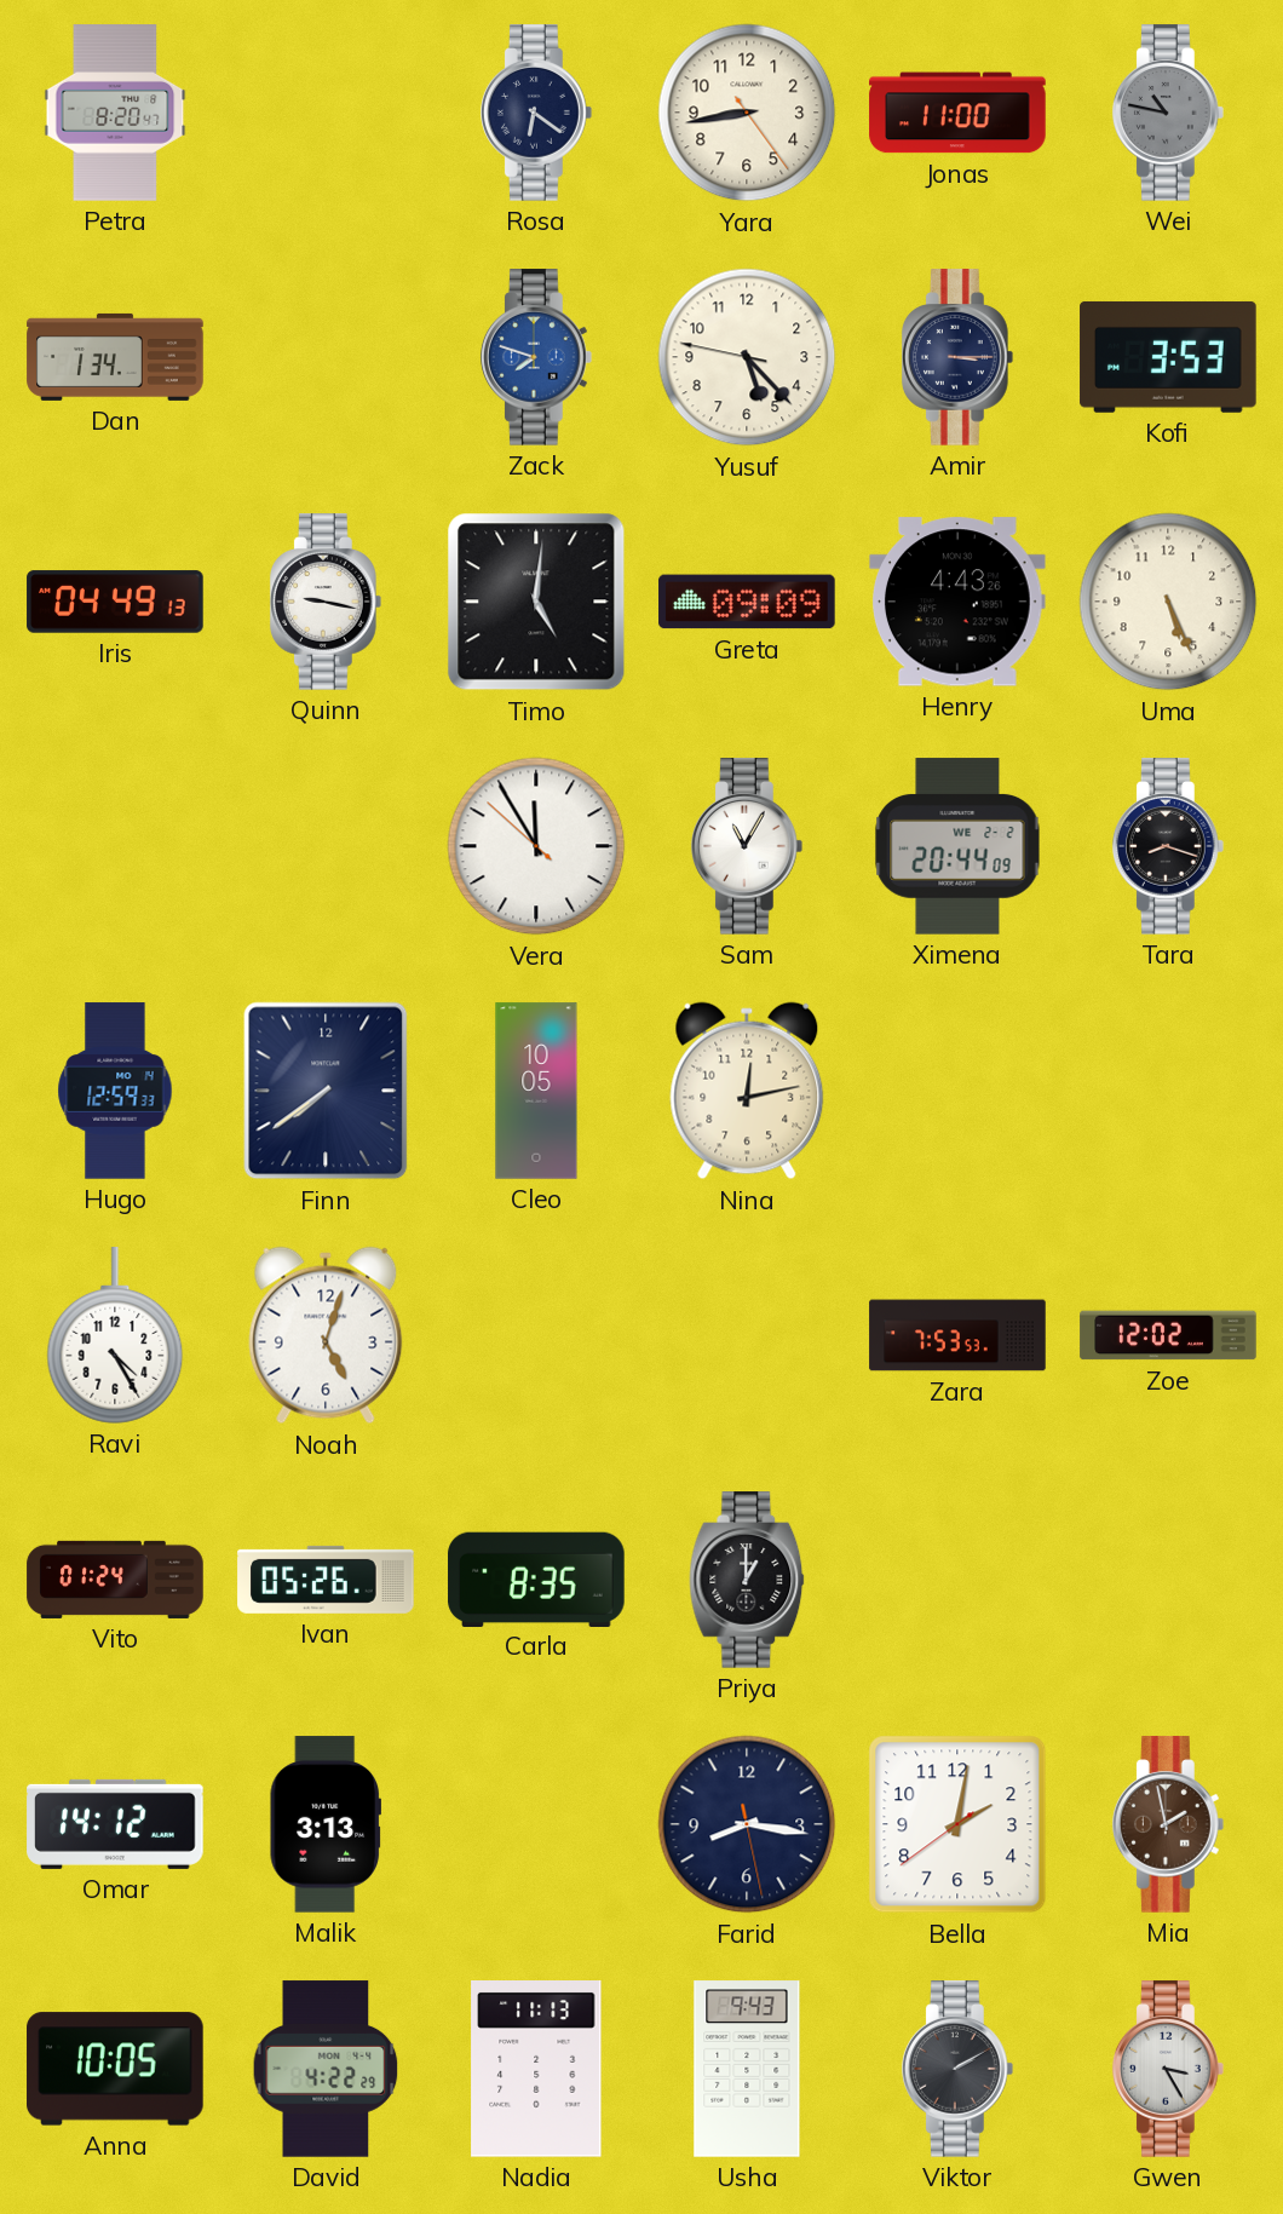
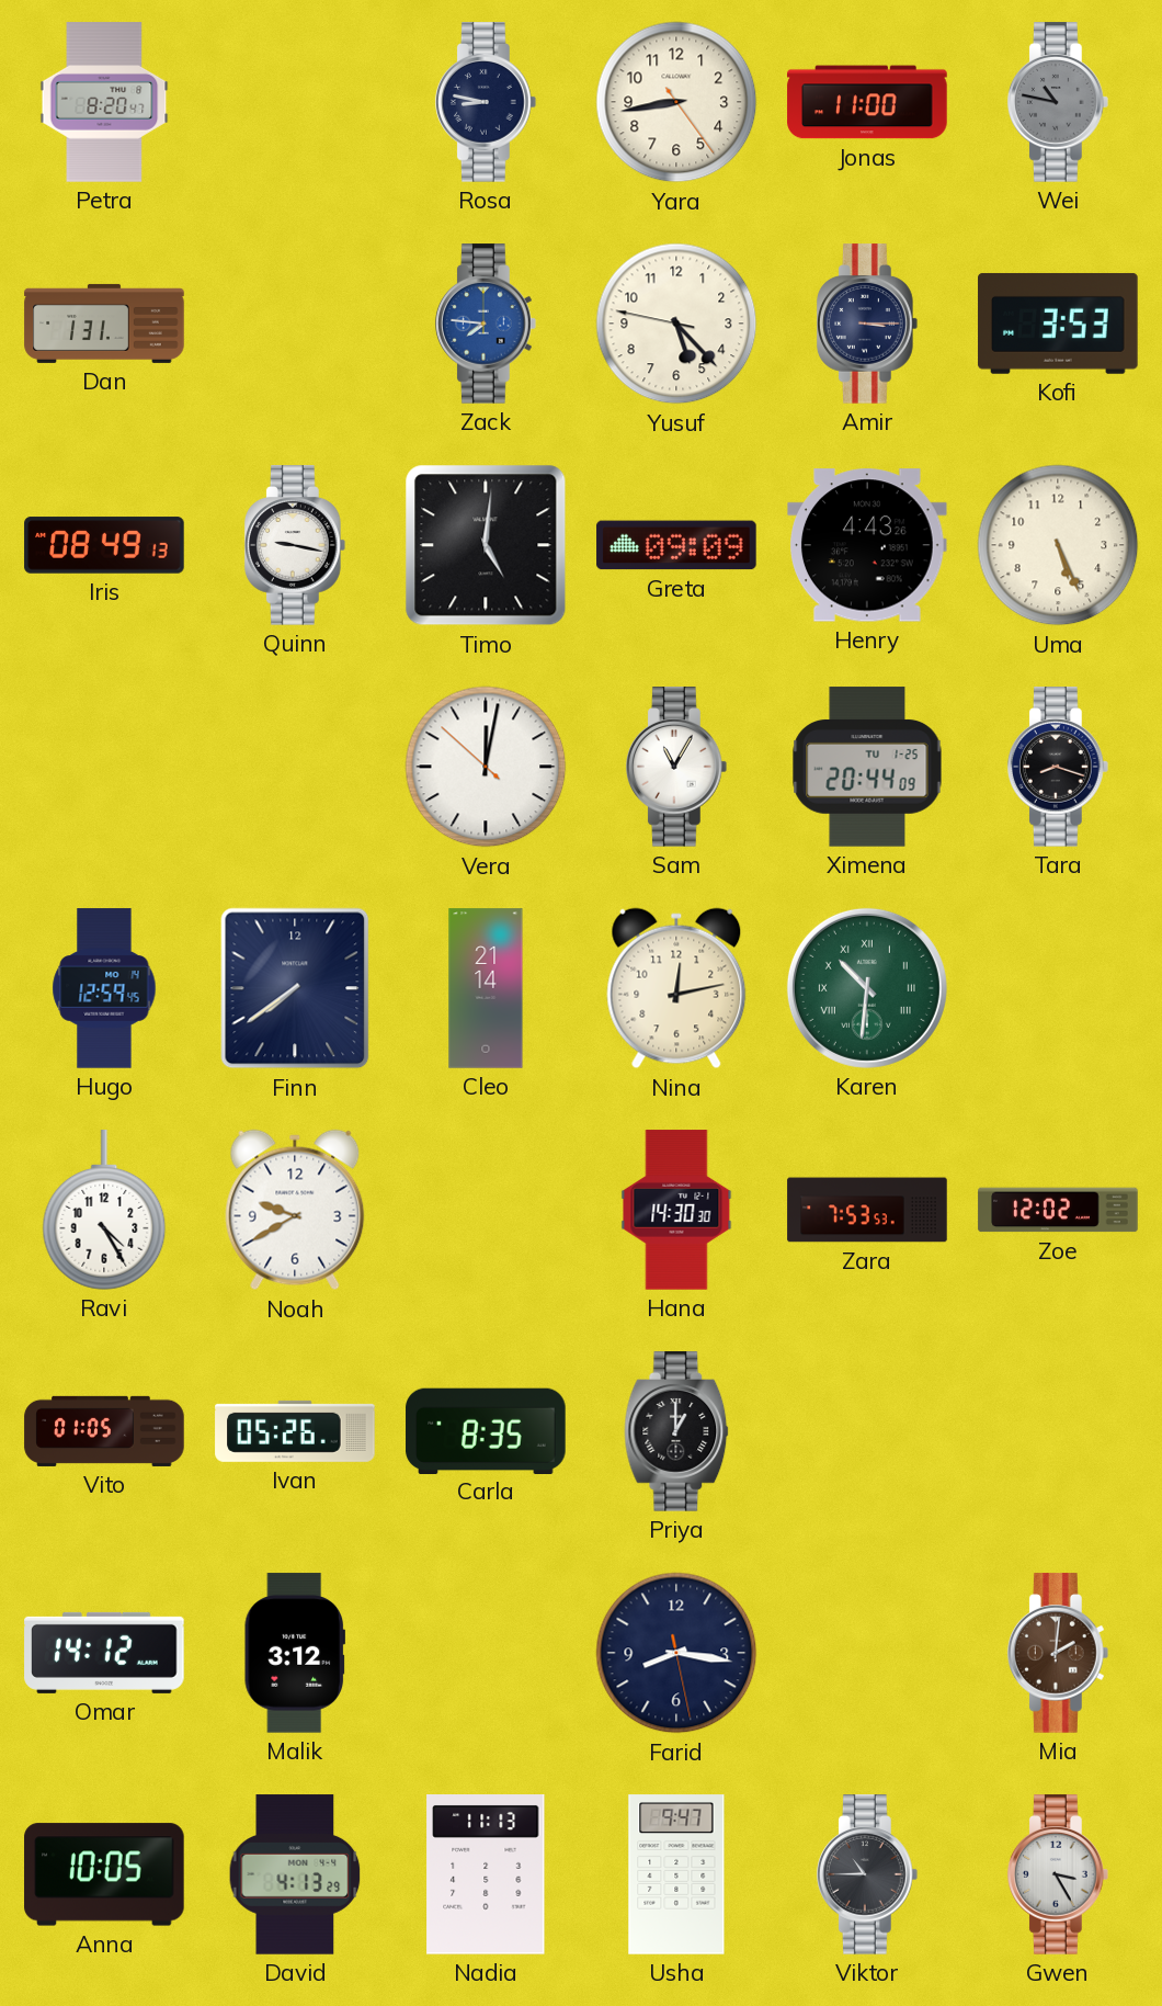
Rosa: 6:21 -> 8:47 (486, 102)
Dan: 1:34 -> 1:31 (104, 324)
Zack: 7:48 -> 7:46 (486, 324)
Iris: 04:49 -> 08:49 (104, 545)
Vera: 11:54 -> 12:01 (486, 767)
Ximena date: WE 2-2 -> TU 1-25 (867, 767)
Hugo: 12:59:33 -> 12:59:45 (104, 988)
Cleo: 10:05 -> 21:14 (486, 988)
Karen: none -> 10:31 (867, 988)
Noah: 5:03 -> 9:40 (295, 1210)
Hana: none -> 14:30 (676, 1210)
Vito: 01:24 -> 01:05 (104, 1431)
Malik: 3:13 -> 3:12 (295, 1653)
Bella: 2:01 -> none (957, 1824)
Mia: 1:58 -> 2:01 (1058, 1653)
David: 4:22 -> 4:13 (295, 1874)
Usha: 9:43 -> 9:47 (676, 1874)
Viktor: 2:10 -> 10:45 (867, 1874)
